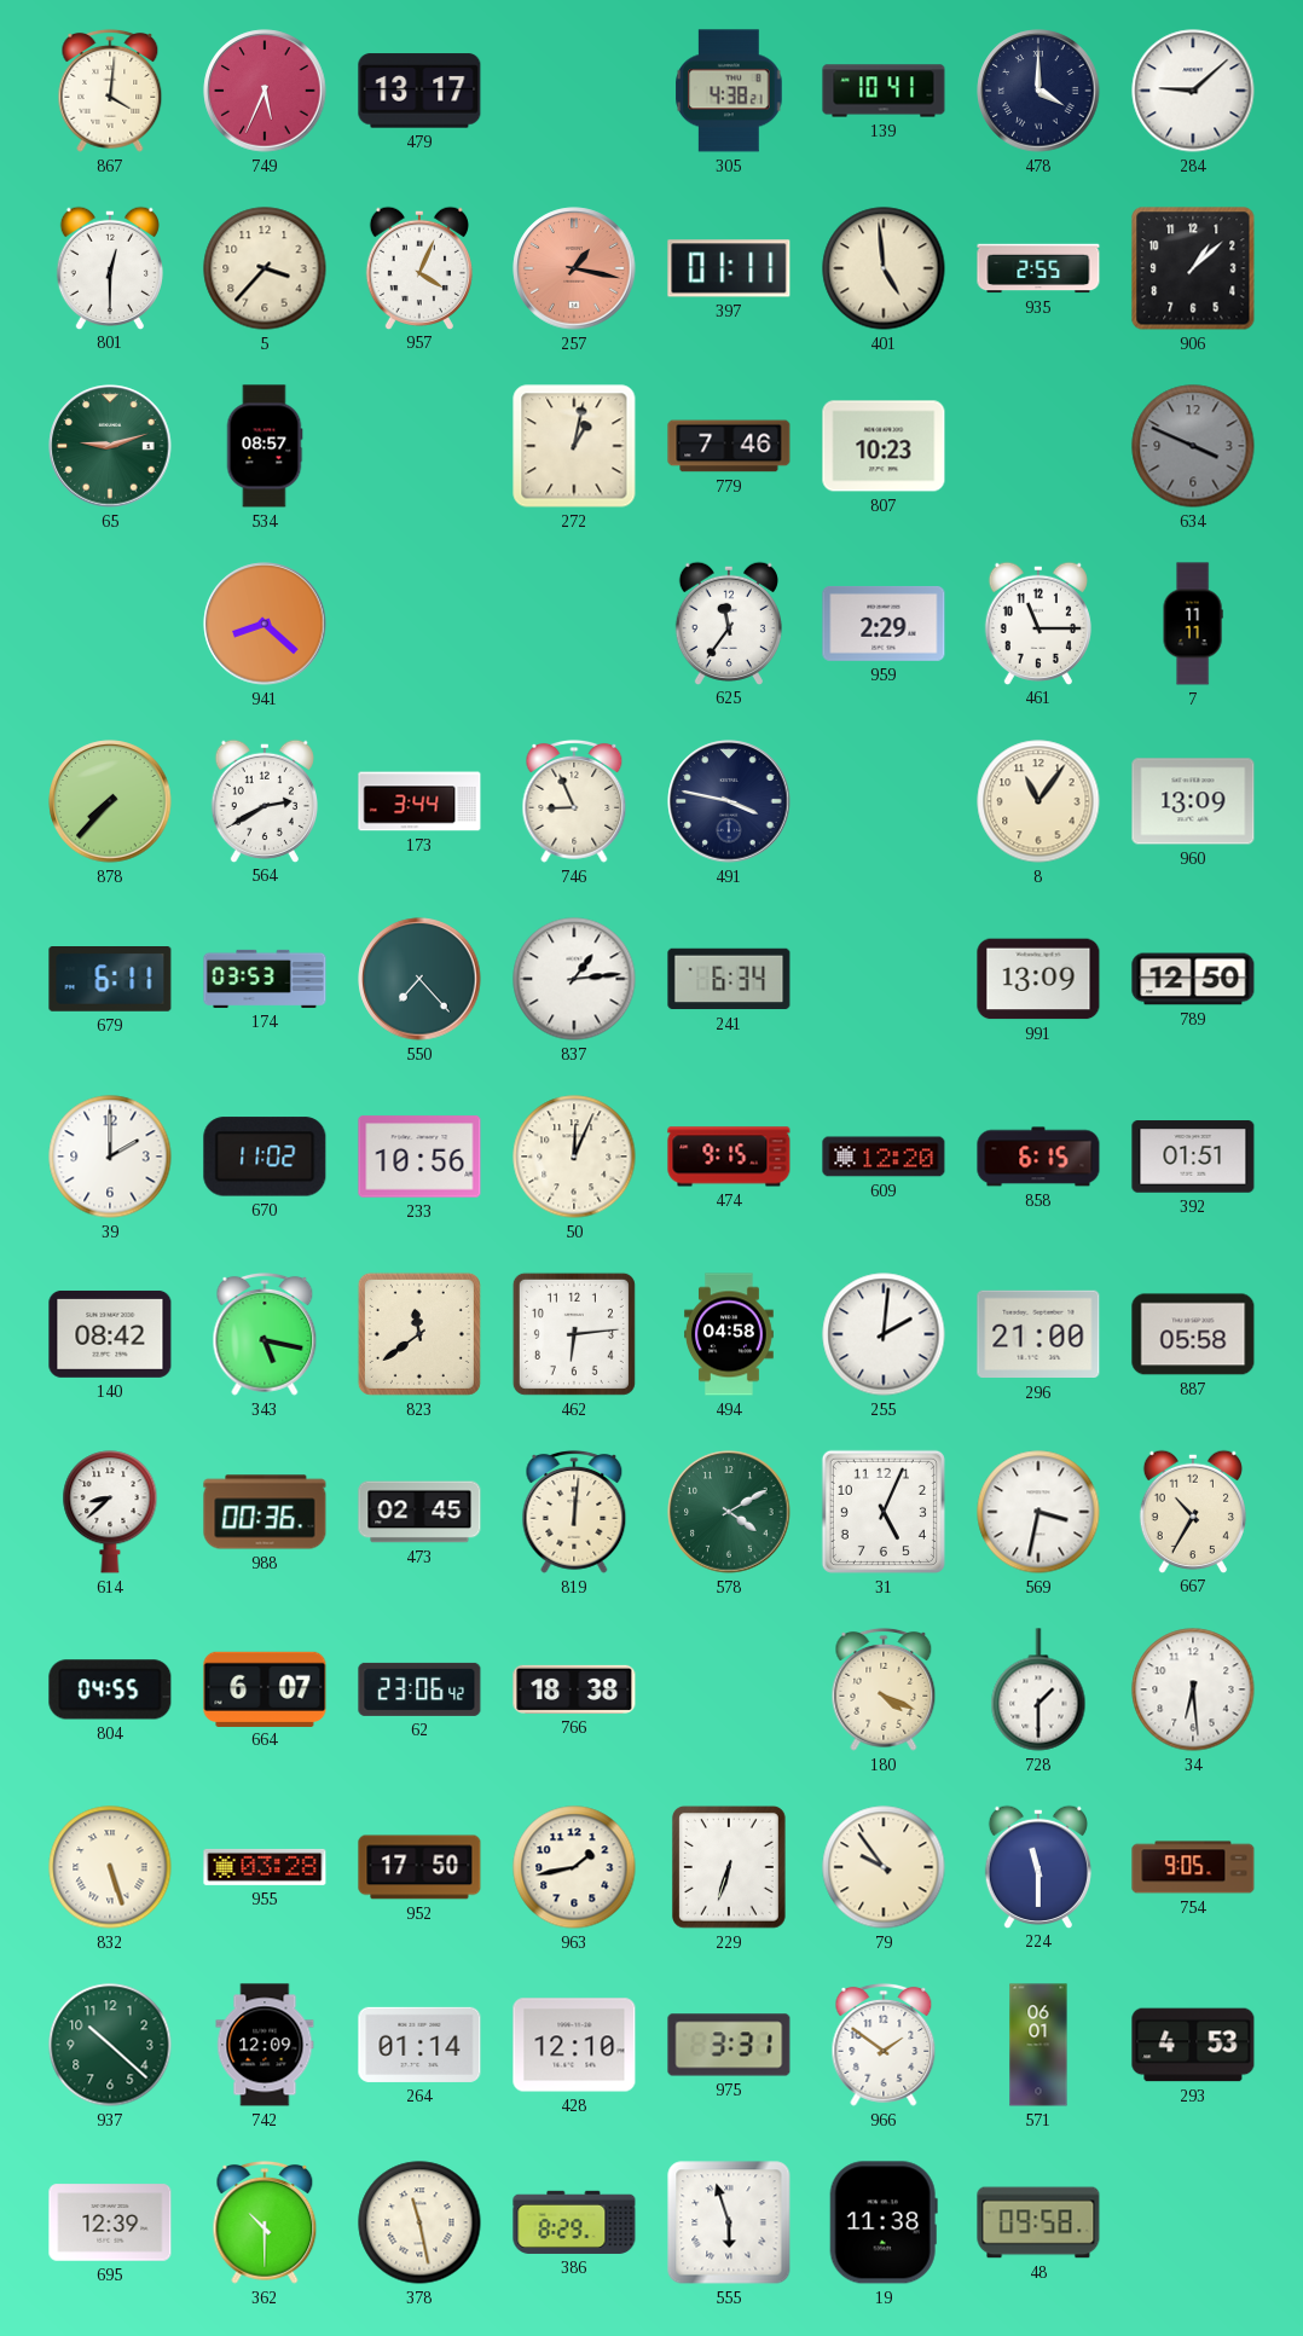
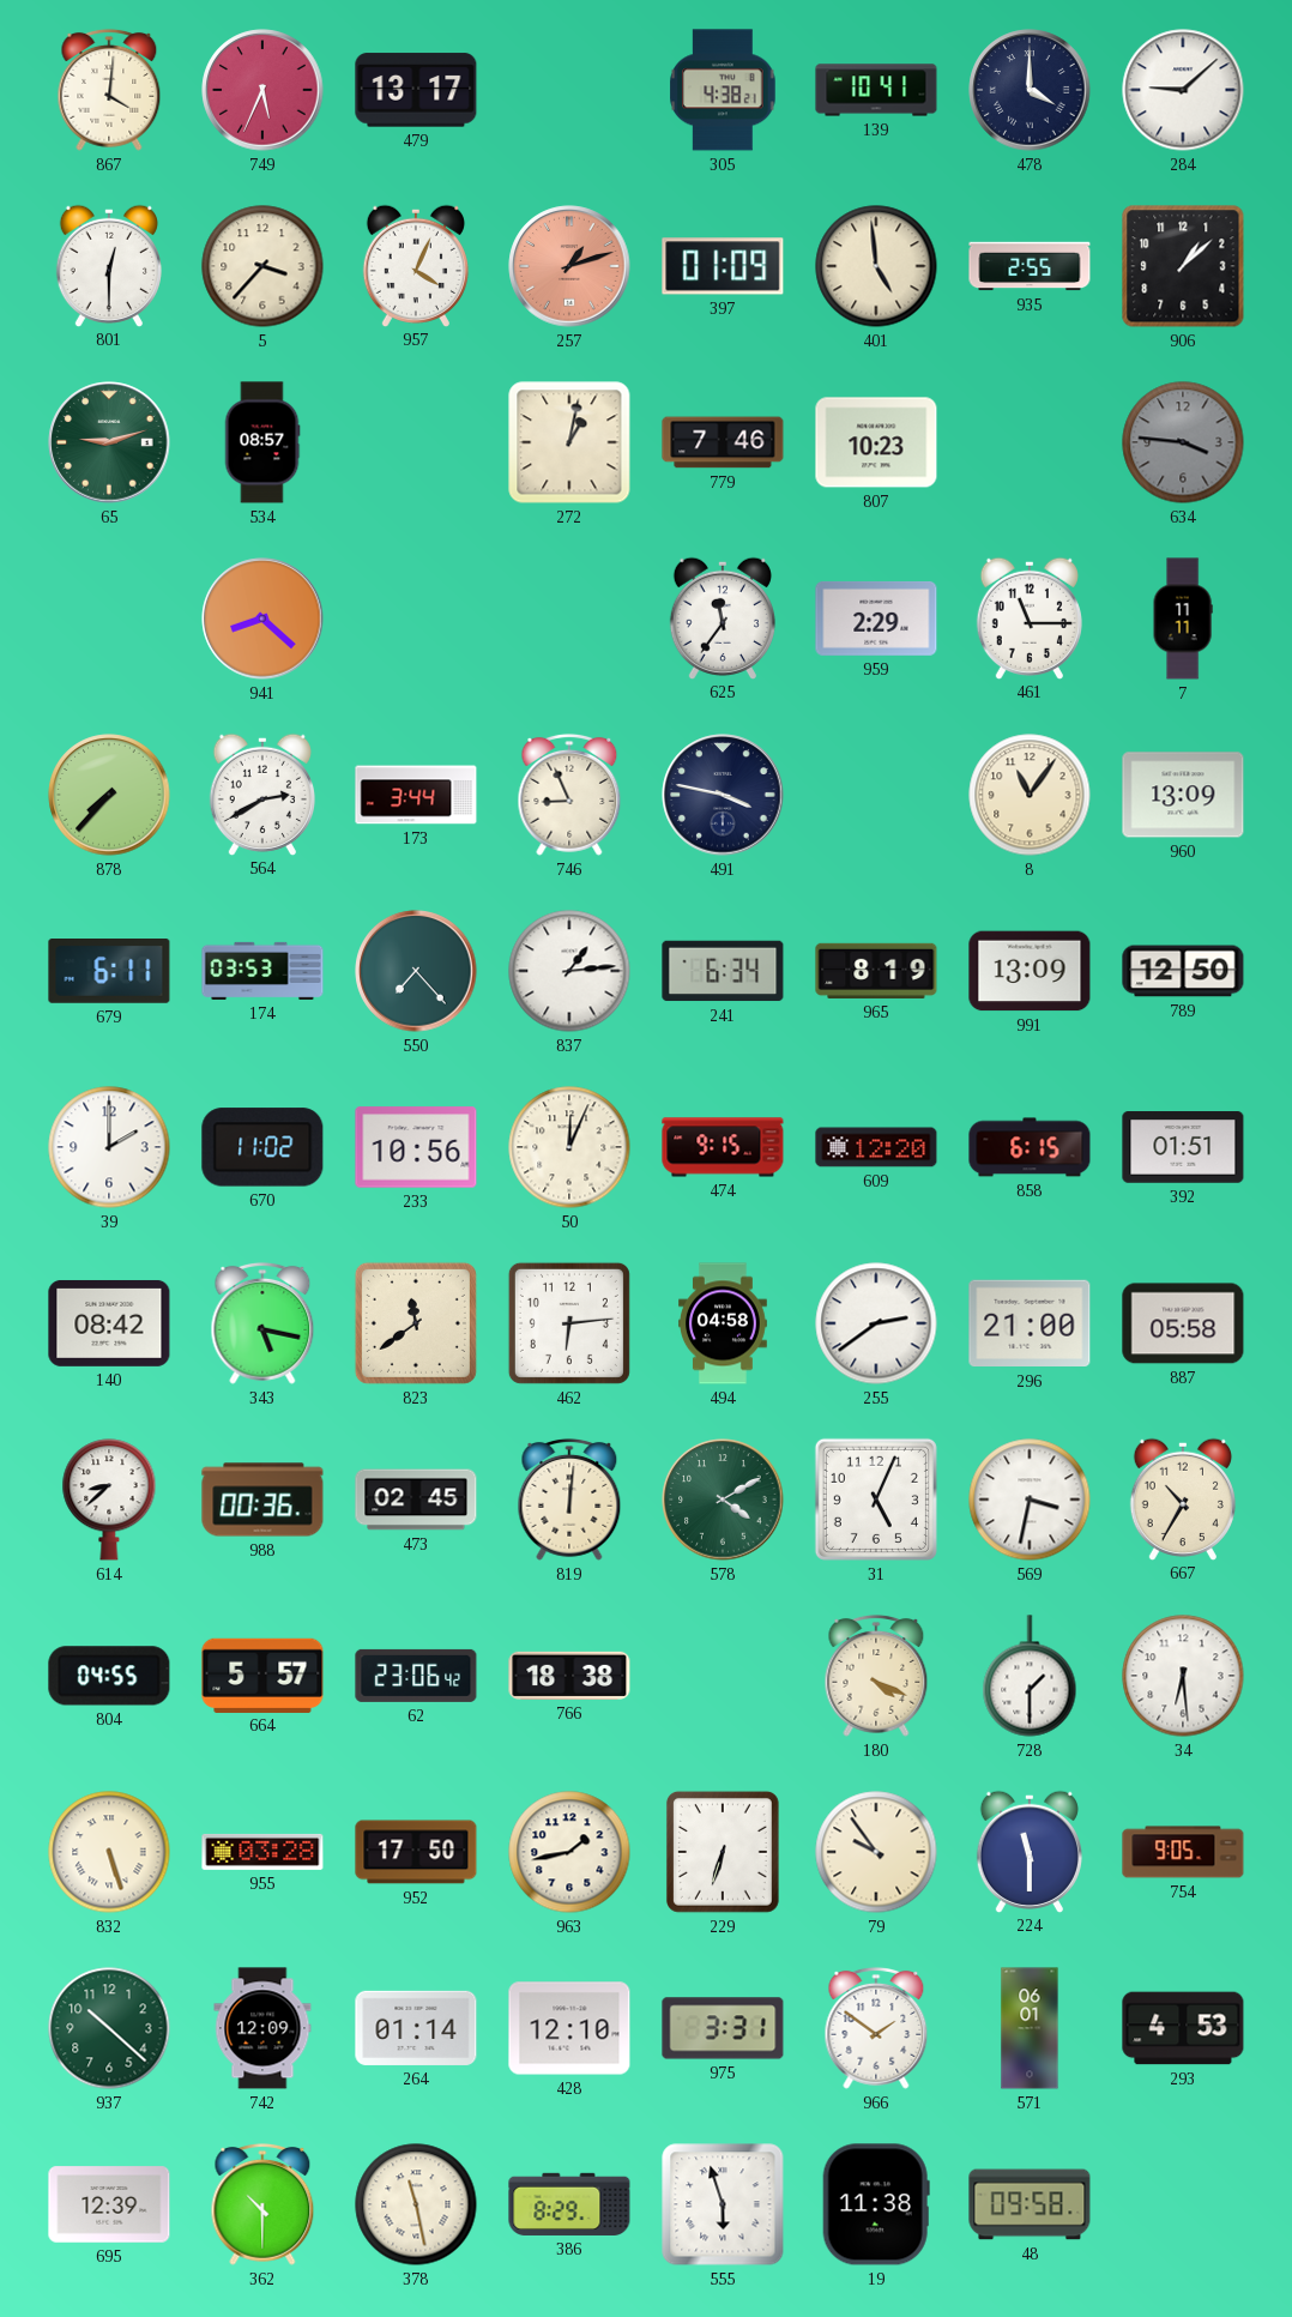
257: 1:17 -> 1:12 (569, 266)
397: 01:11 -> 01:09 (723, 266)
634: 3:49 -> 3:46 (1183, 442)
965: none -> 8:19 (876, 971)
255: 2:01 -> 2:39 (876, 1323)
664: 6:07 -> 5:57 (262, 1675)
